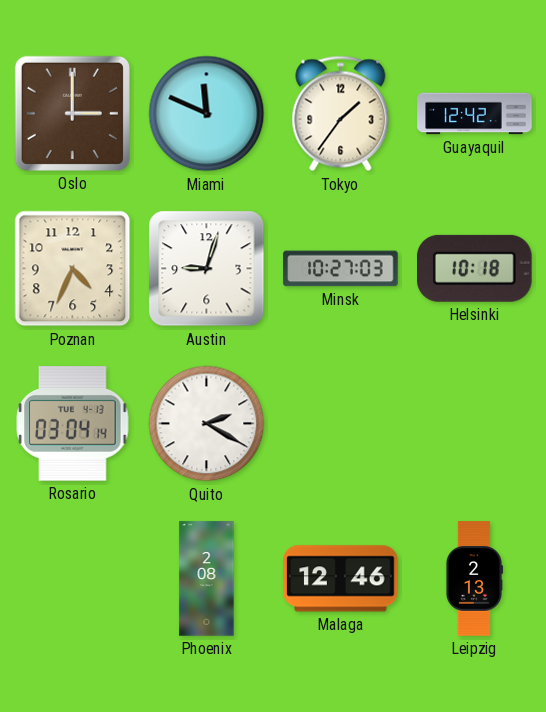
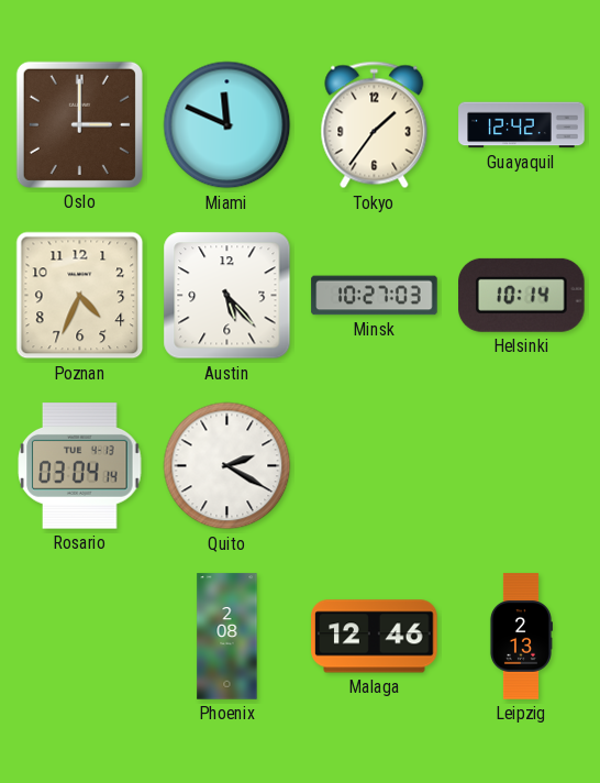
Austin: 9:03 -> 5:23 (227, 296)
Helsinki: 10:18 -> 10:14 (522, 295)
